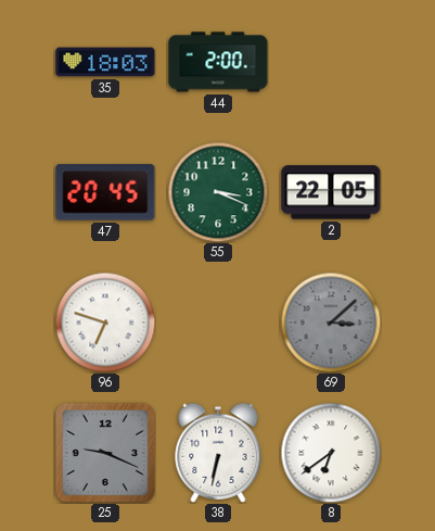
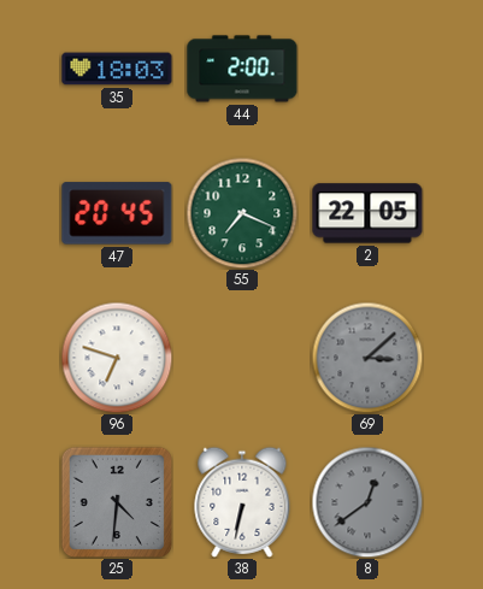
55: 3:19 -> 7:19 (242, 213)
25: 9:19 -> 4:31 (117, 502)
8: 6:39 -> 12:39 (367, 502)
8 dial: white -> grey (367, 502)
